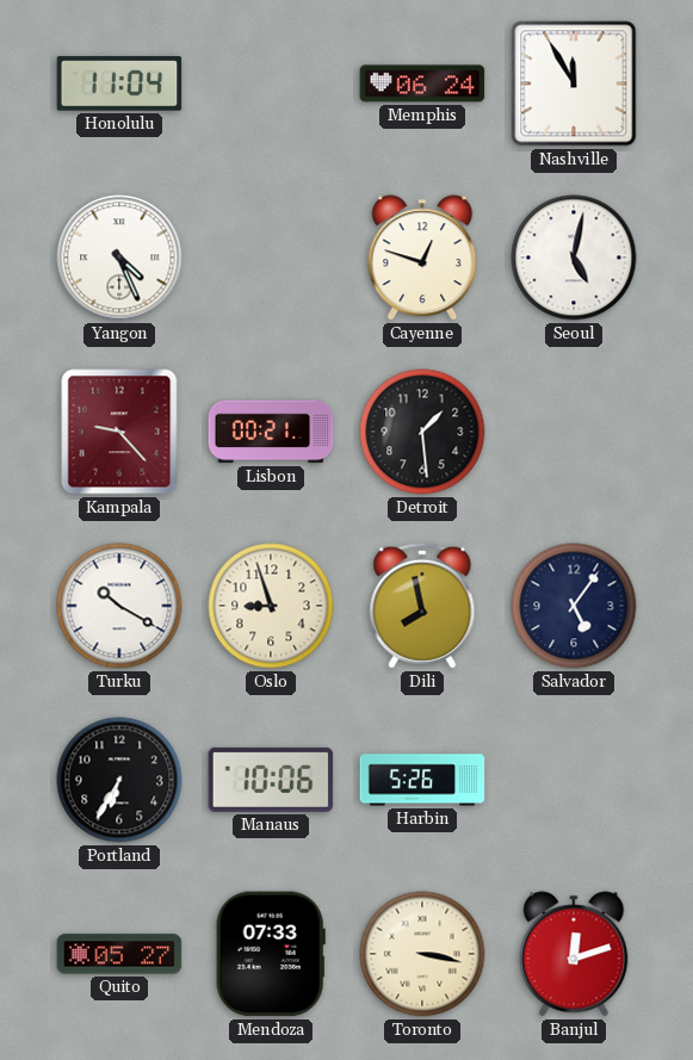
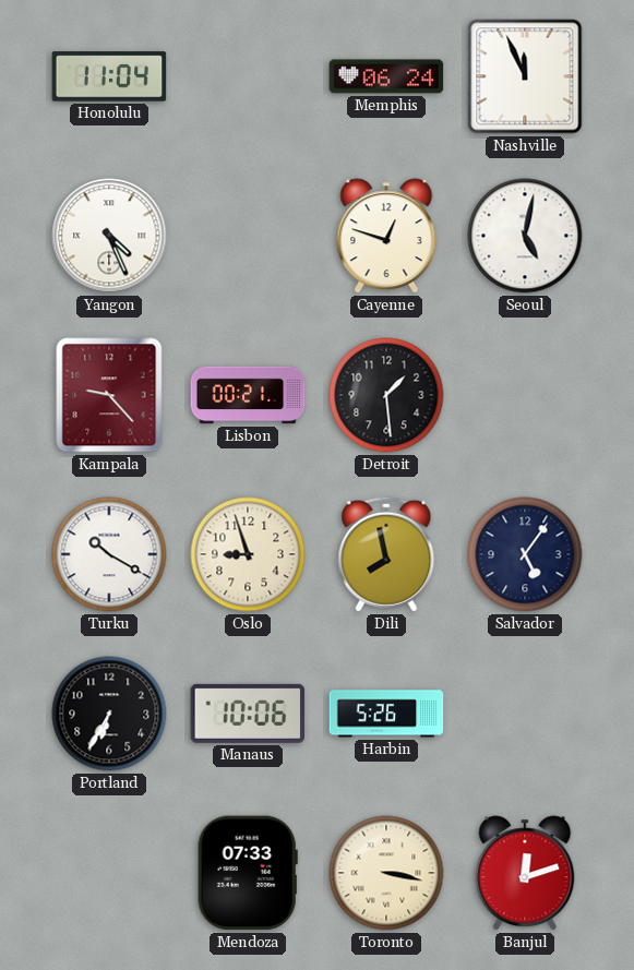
Nashville: 11:55 -> 11:56 (525, 76)
Quito: 05:27 -> none (119, 954)
